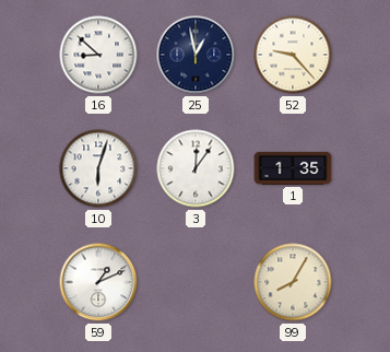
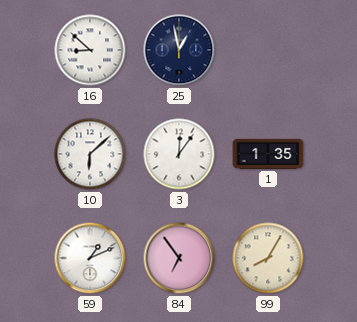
52: 9:23 -> none (293, 55)
10: 6:03 -> 6:08 (90, 154)
84: none -> 6:54 (179, 258)
